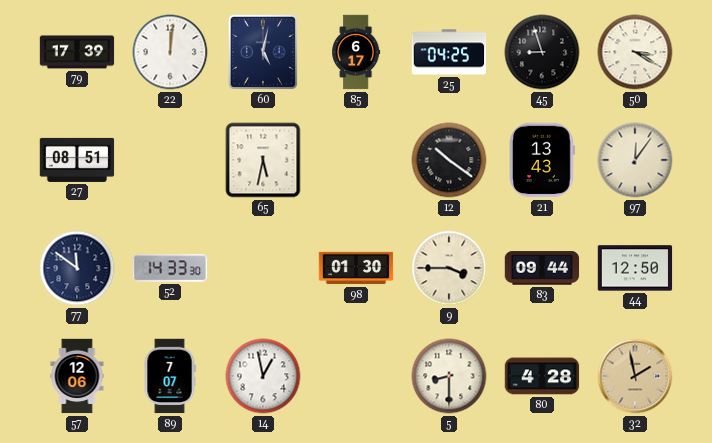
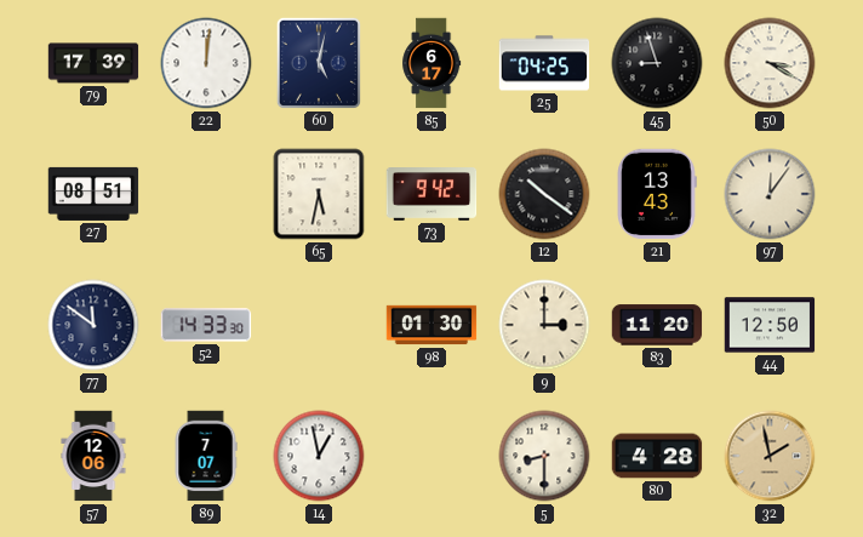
73: none -> 9:42 (431, 195)
9: 3:45 -> 3:00 (544, 325)
83: 09:44 -> 11:20 (657, 325)
